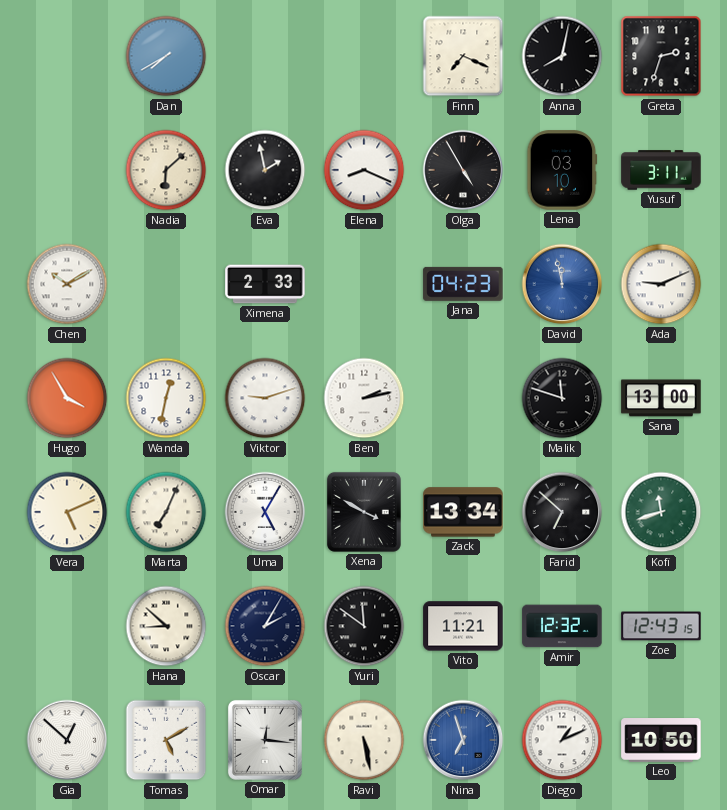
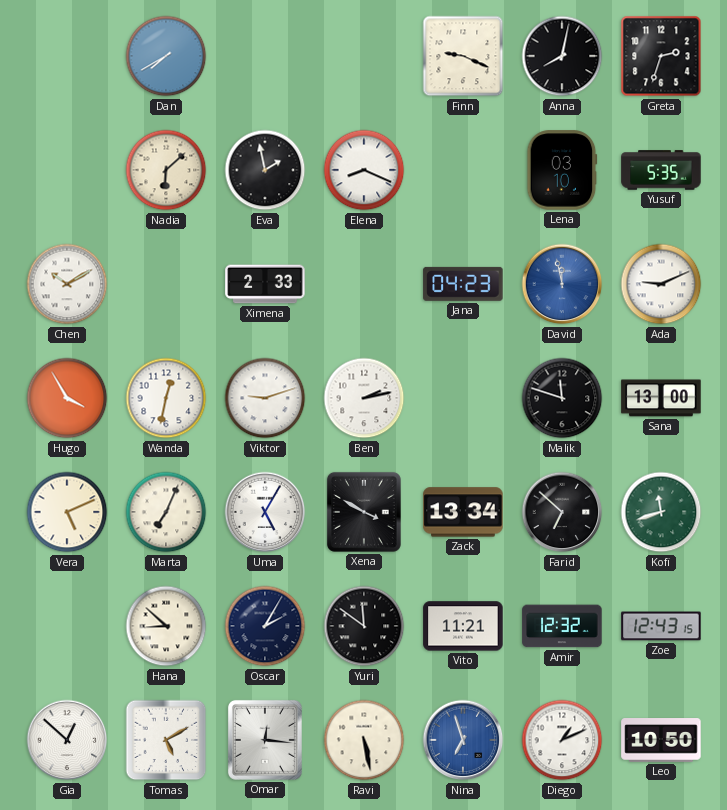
Finn: 7:19 -> 9:19 (463, 56)
Olga: 4:55 -> none (463, 170)
Yusuf: 3:11 -> 5:35 (661, 170)
